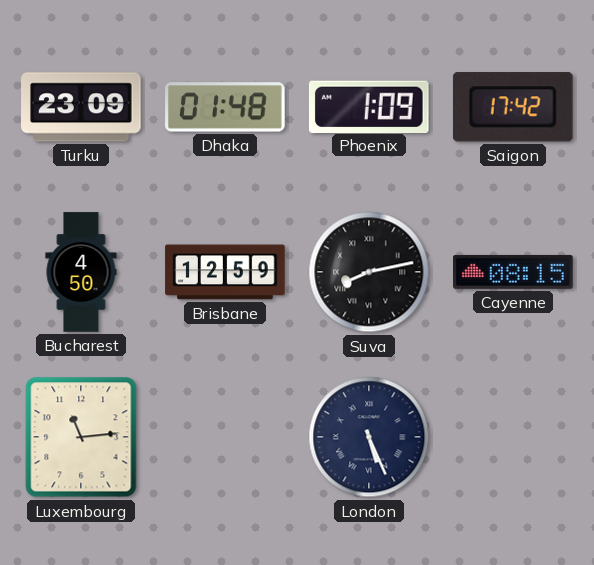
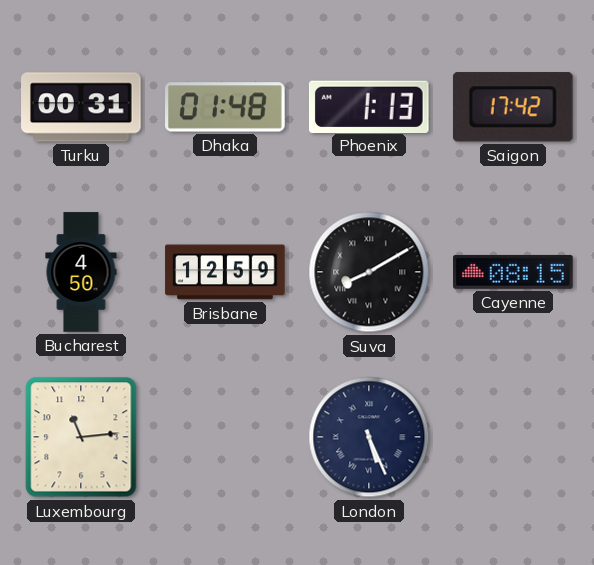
Turku: 23:09 -> 00:31 (81, 107)
Phoenix: 1:09 -> 1:13 (369, 106)
Suva: 8:13 -> 8:10 (369, 272)
